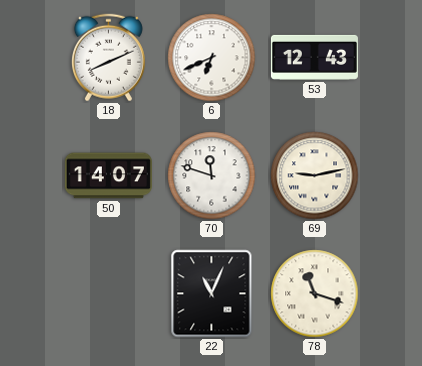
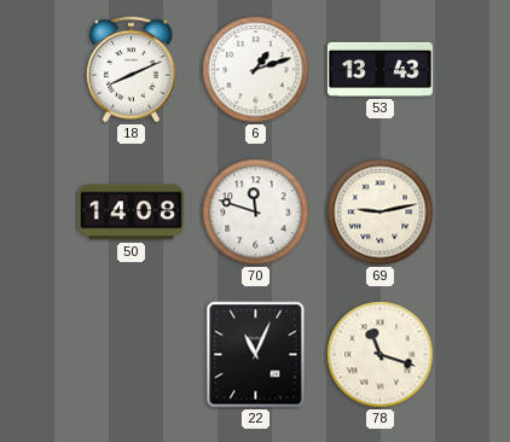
6: 6:41 -> 1:12 (256, 70)
53: 12:43 -> 13:43 (379, 69)
50: 14:07 -> 14:08 (131, 213)
